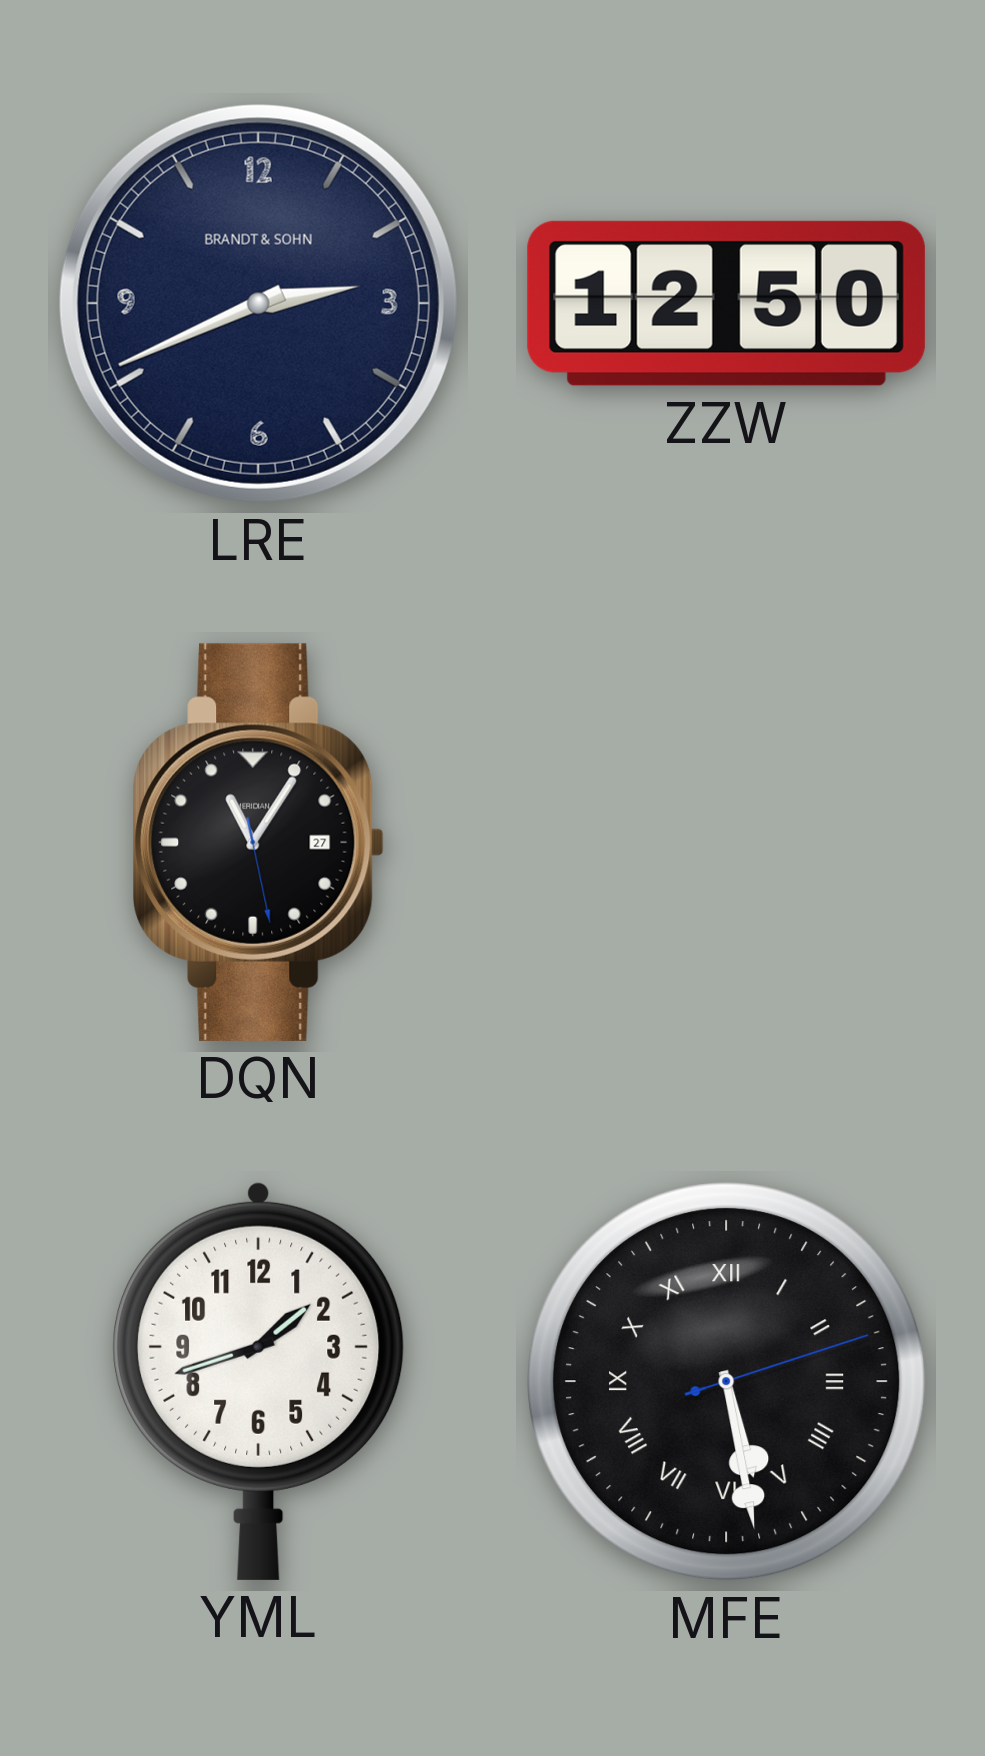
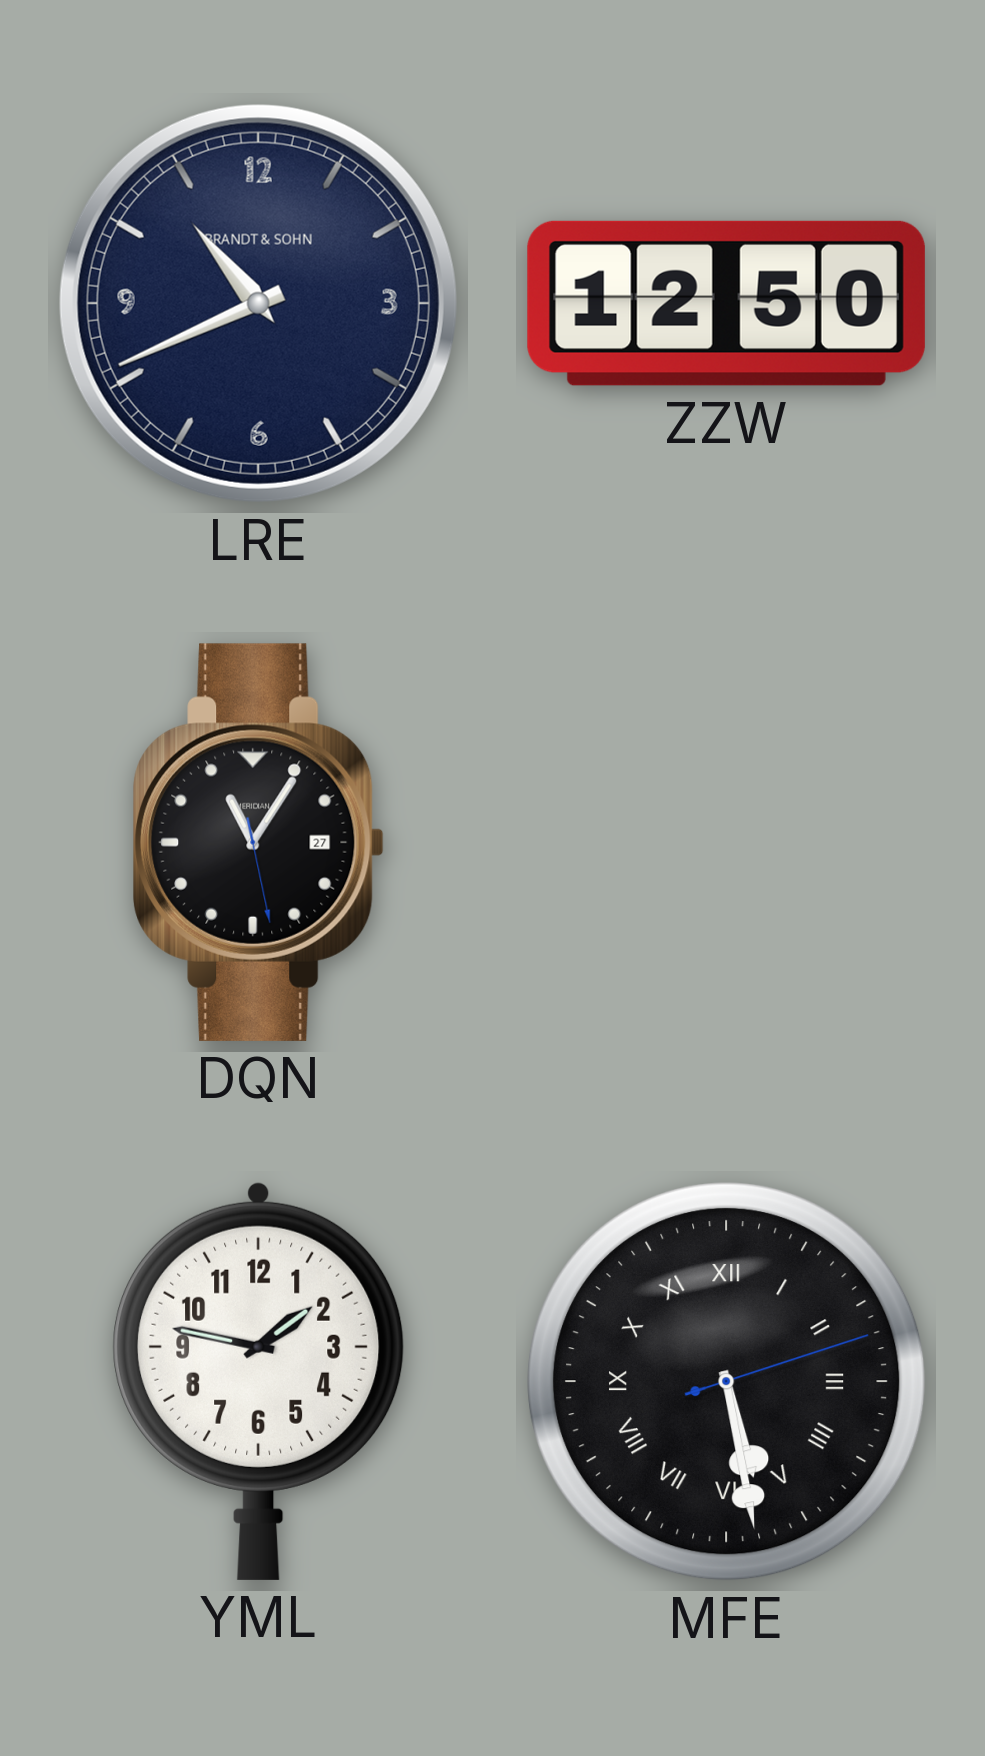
LRE: 2:41 -> 10:41 (258, 303)
YML: 1:42 -> 1:47 (259, 1381)
